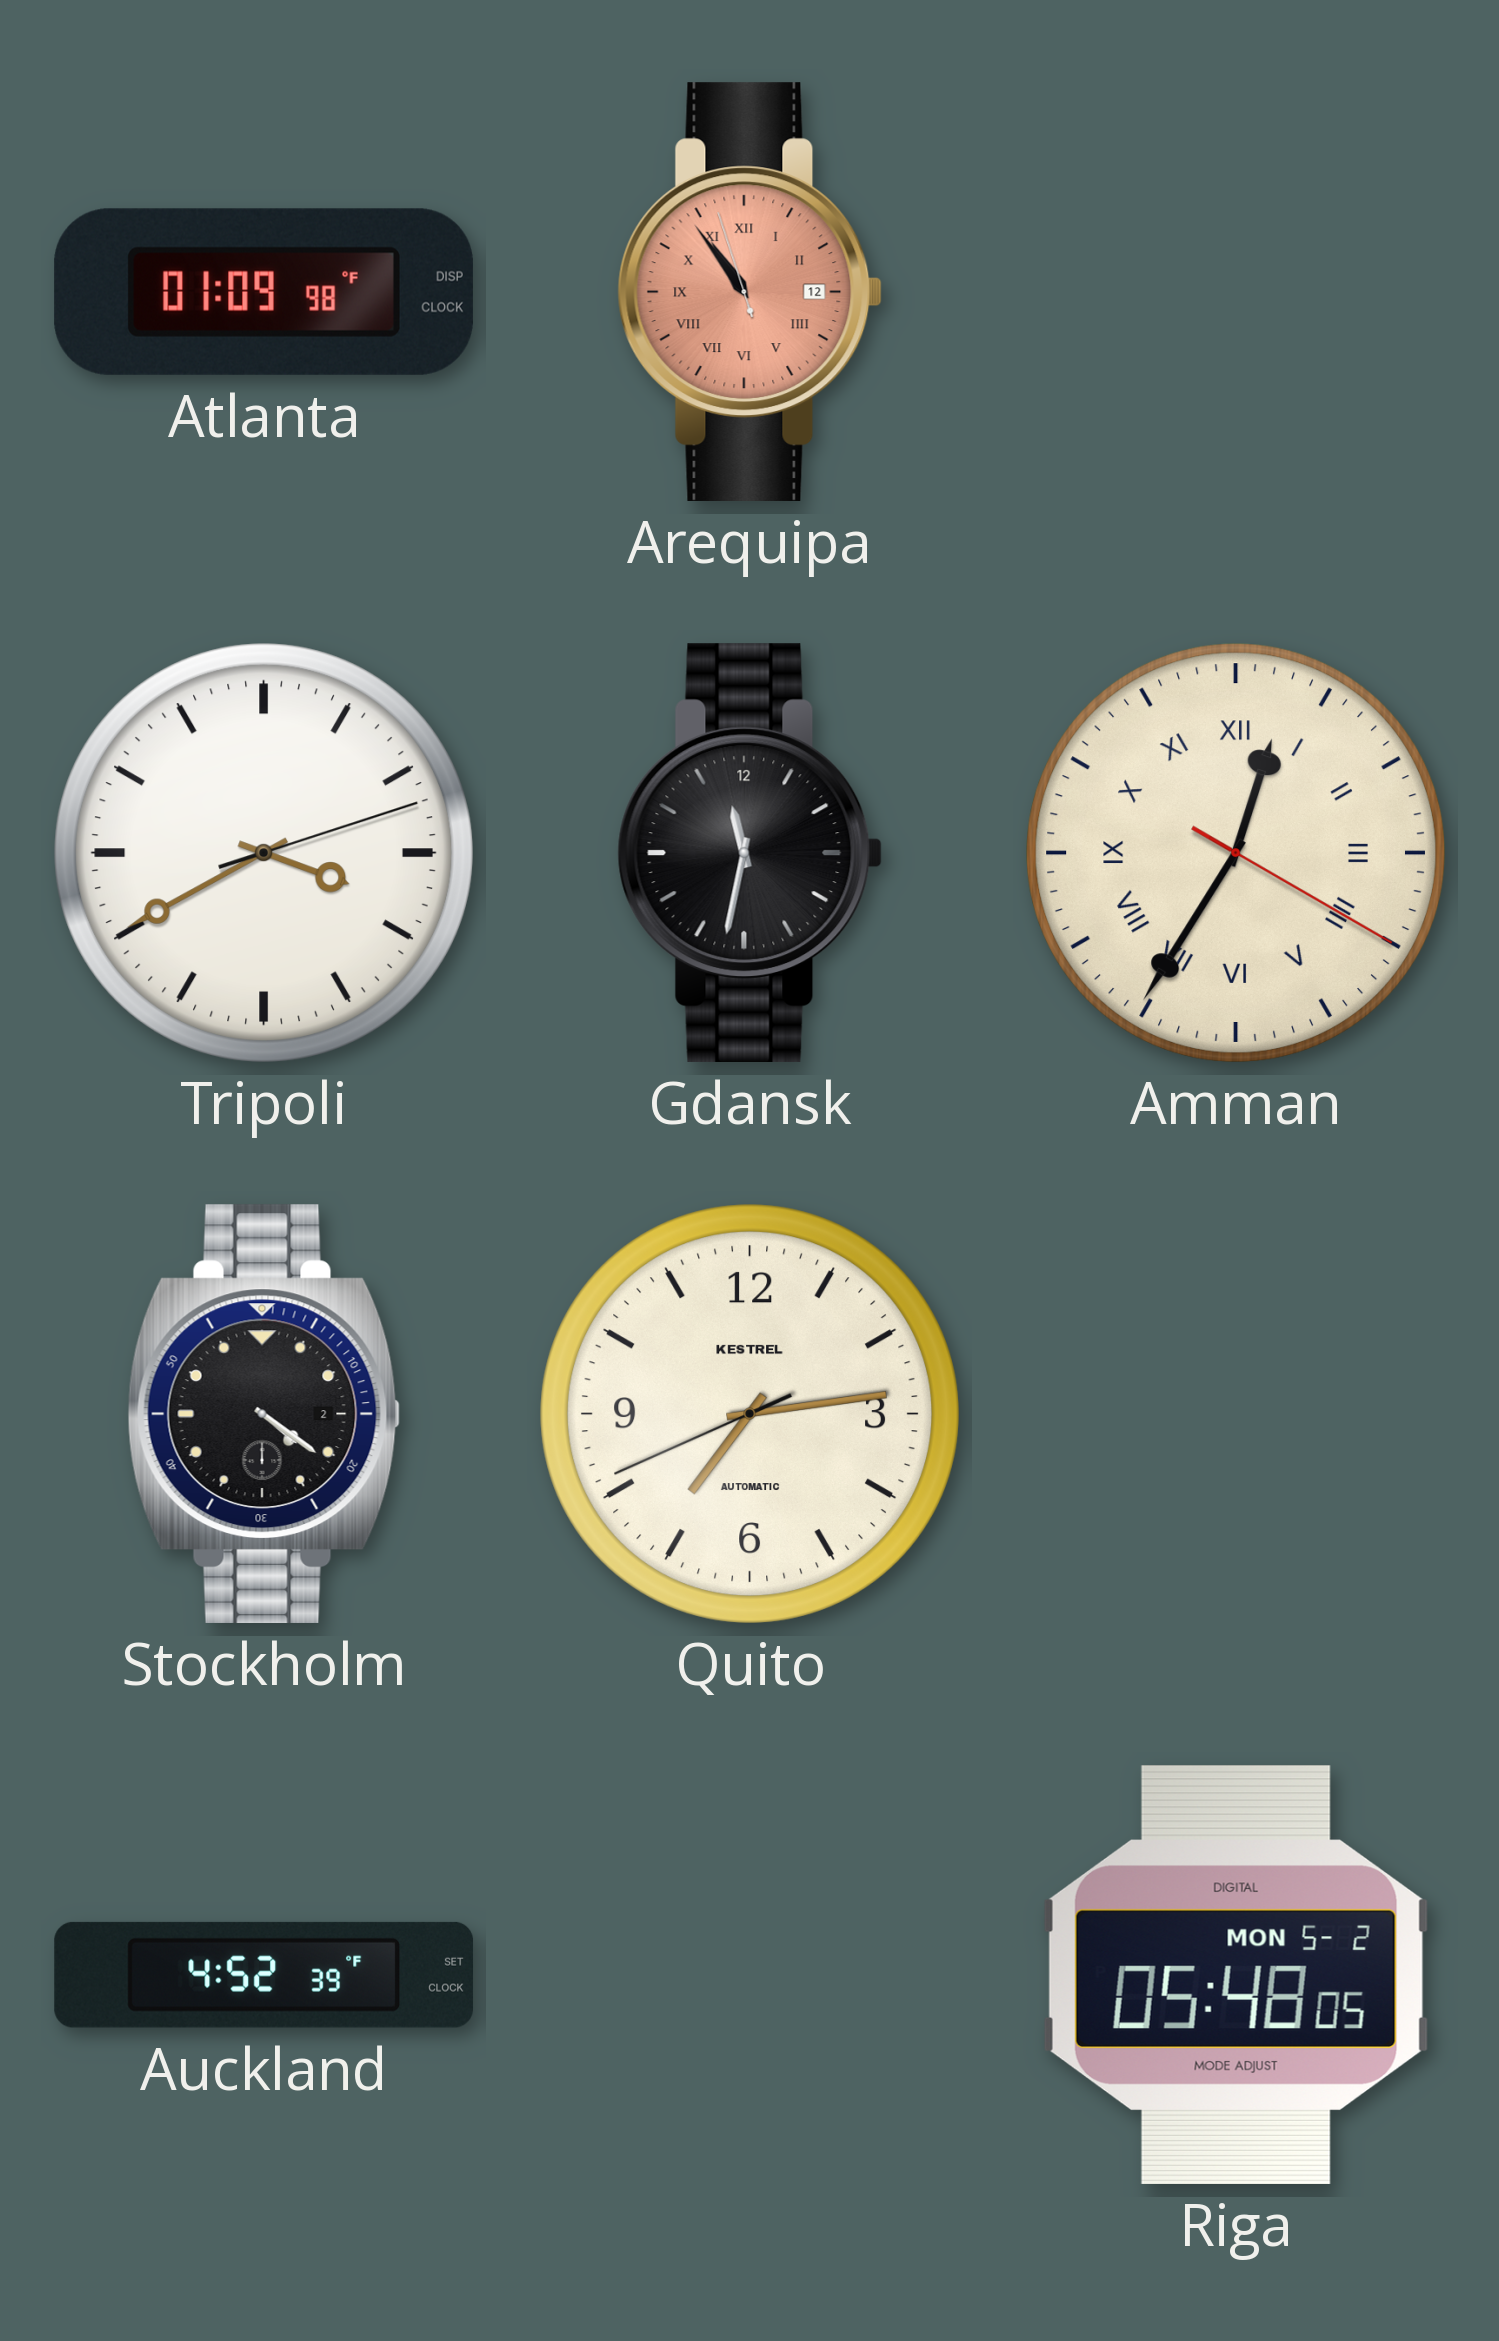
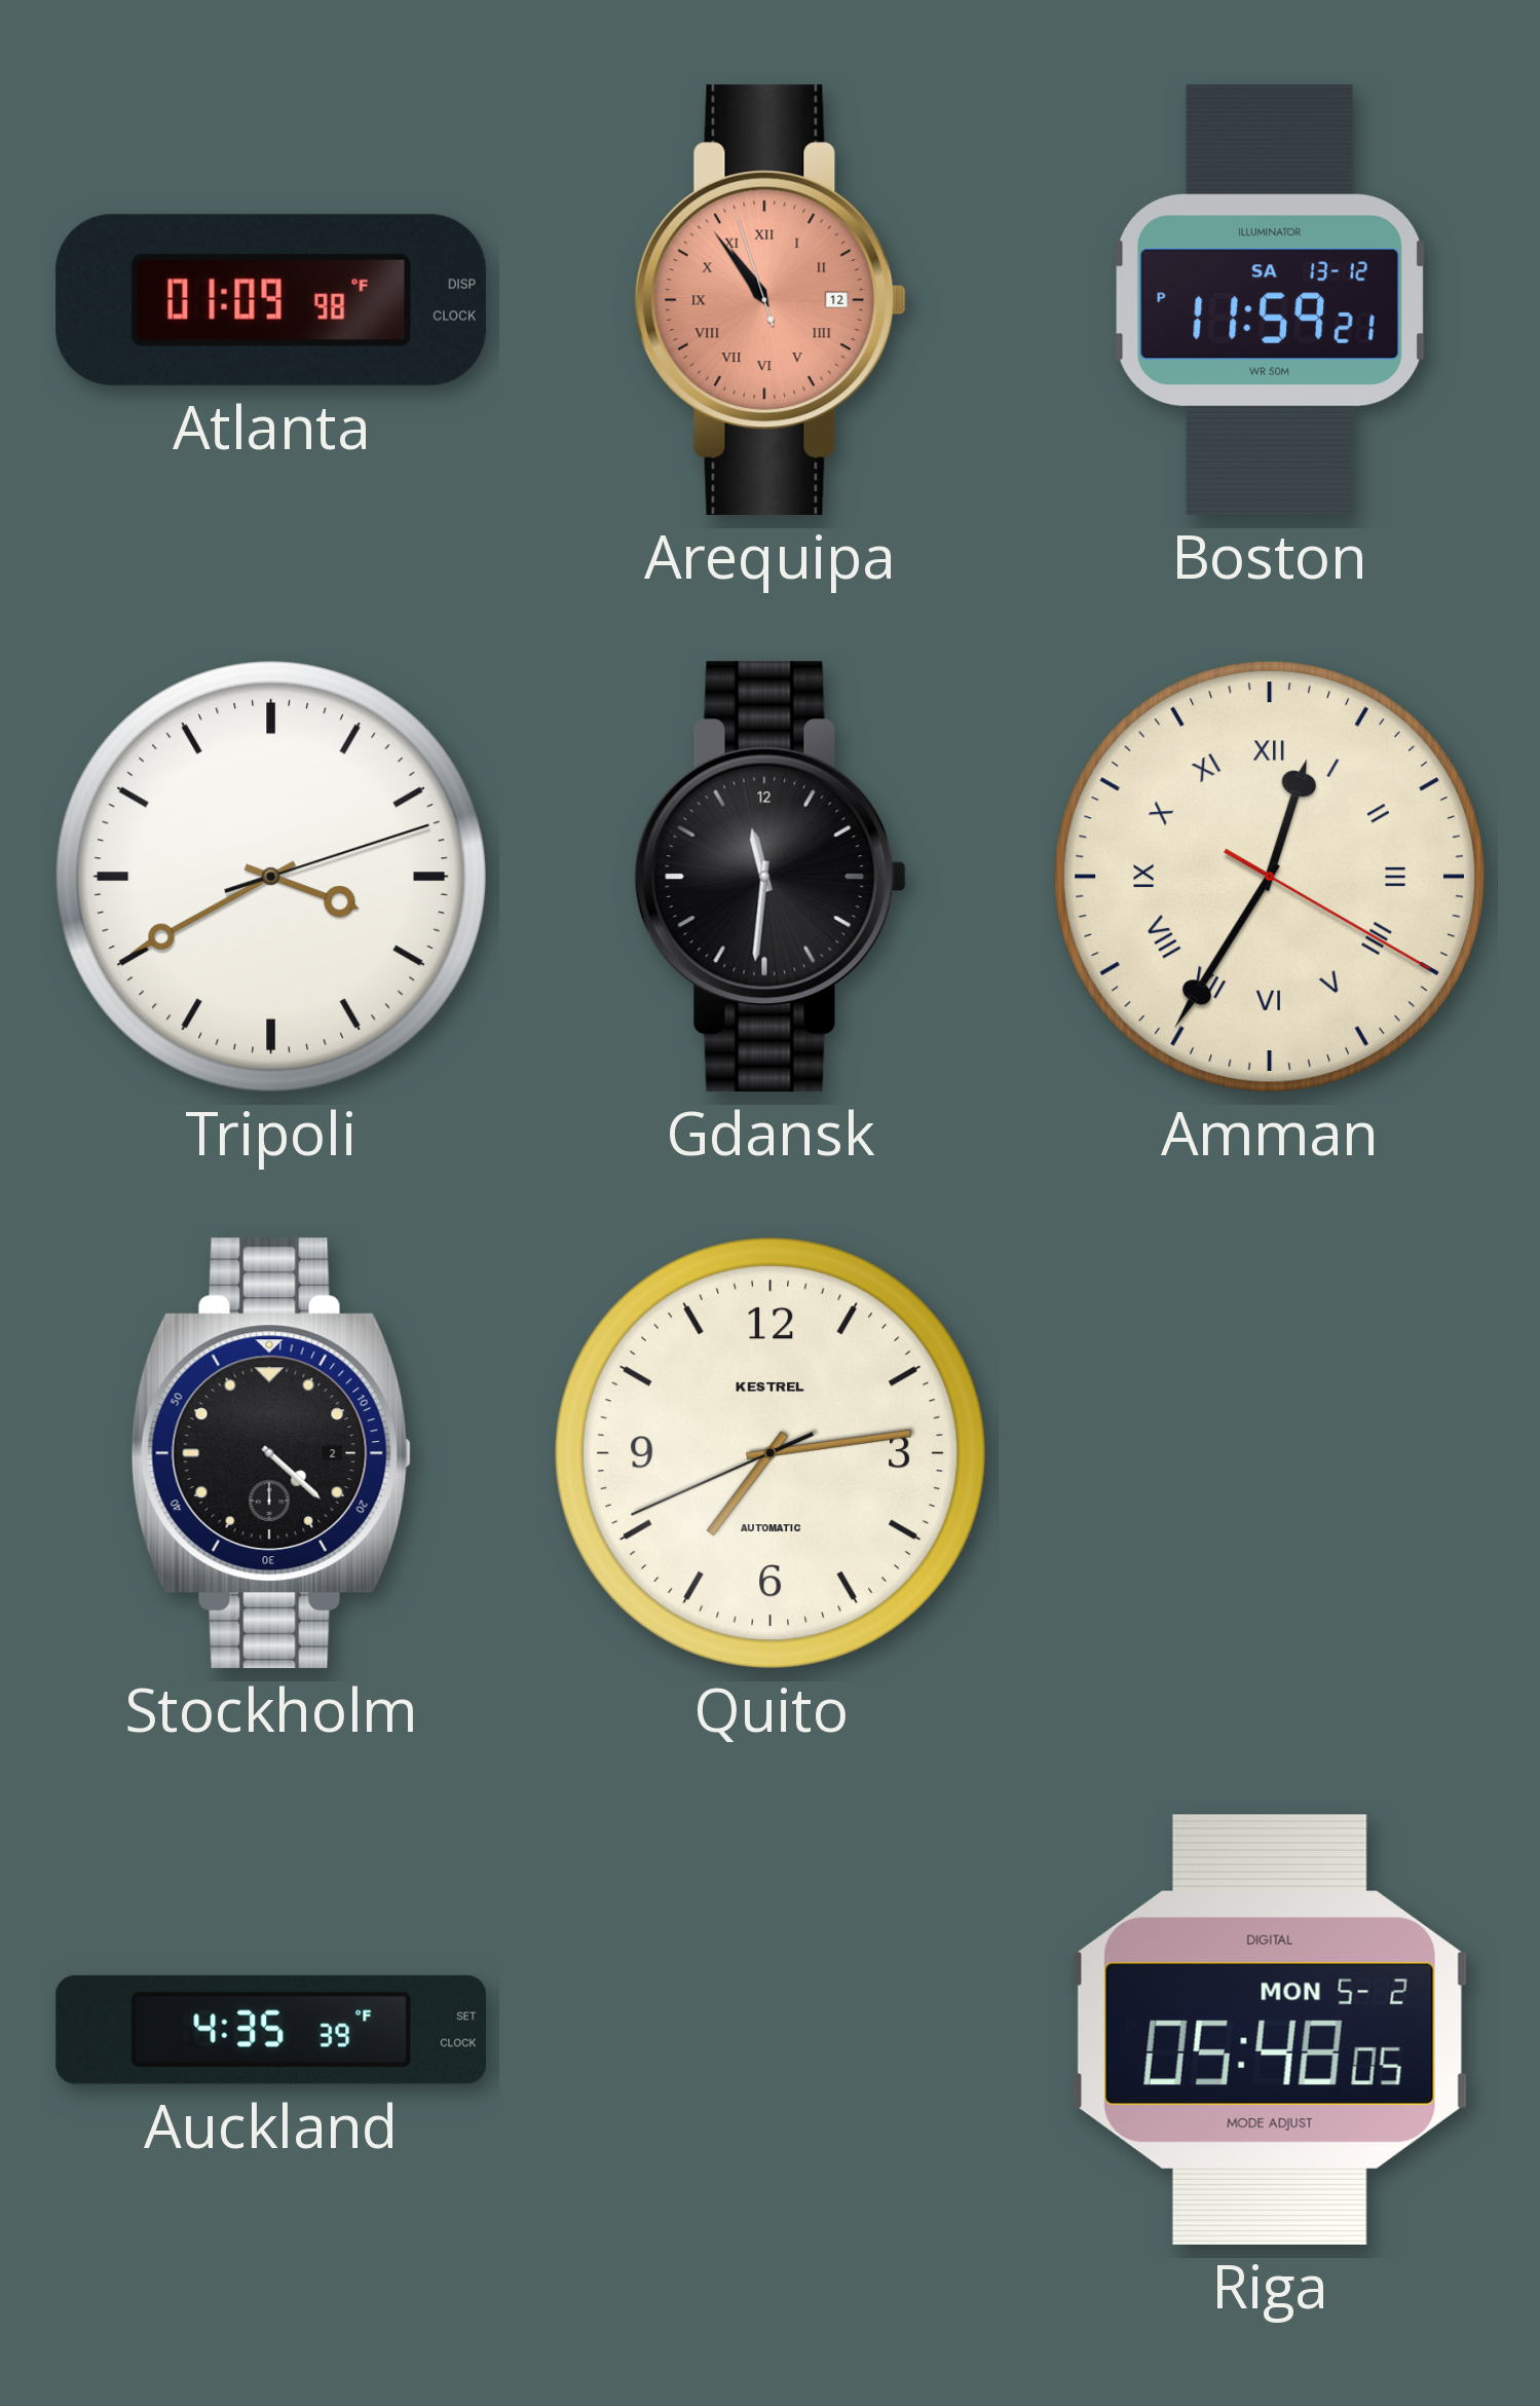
Boston: none -> 11:59 (1270, 300)
Gdansk: 11:32 -> 11:31 (771, 877)
Stockholm: 4:21 -> 4:22 (271, 1453)
Auckland: 4:52 -> 4:35 (271, 2030)
